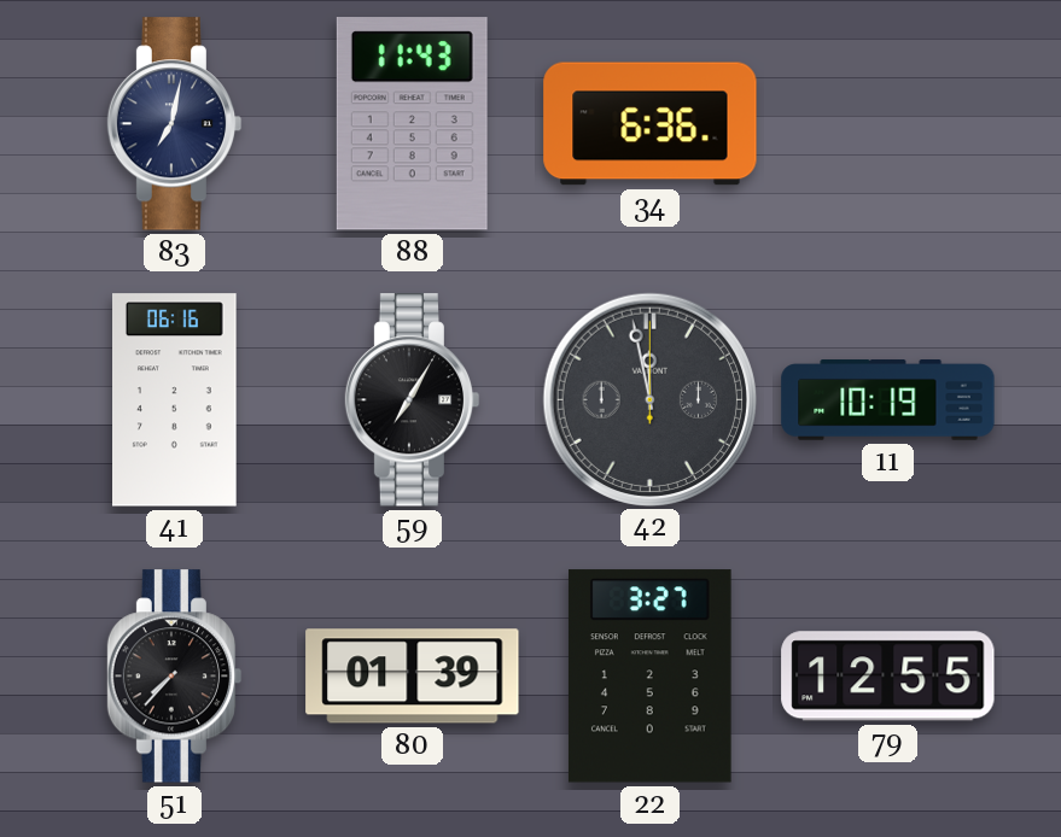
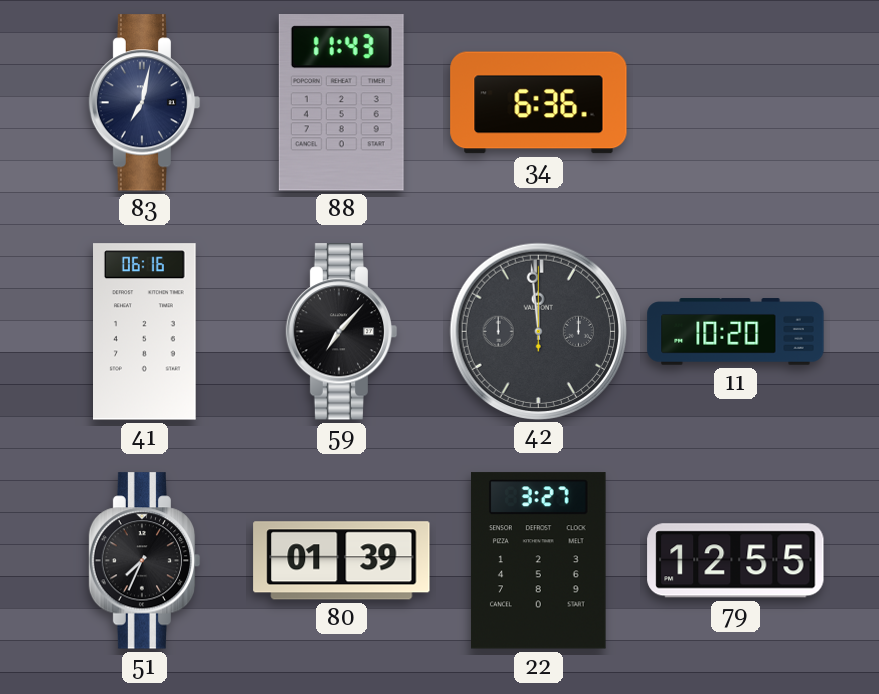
59: 7:05 -> 7:07 (342, 332)
42: 11:58 -> 11:59 (538, 331)
11: 10:19 -> 10:20 (736, 332)
51: 7:37 -> 7:34 (145, 561)
